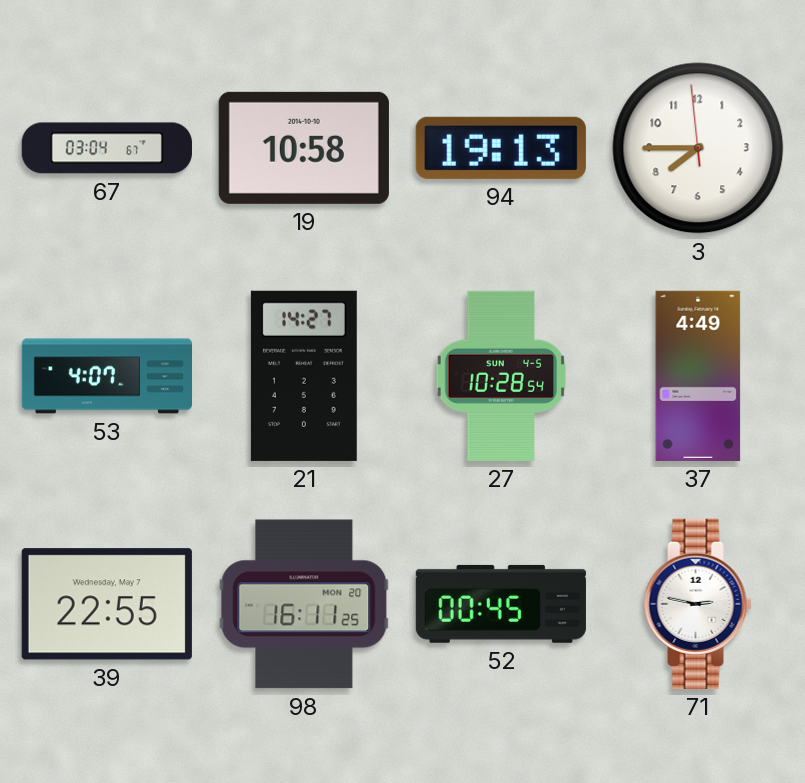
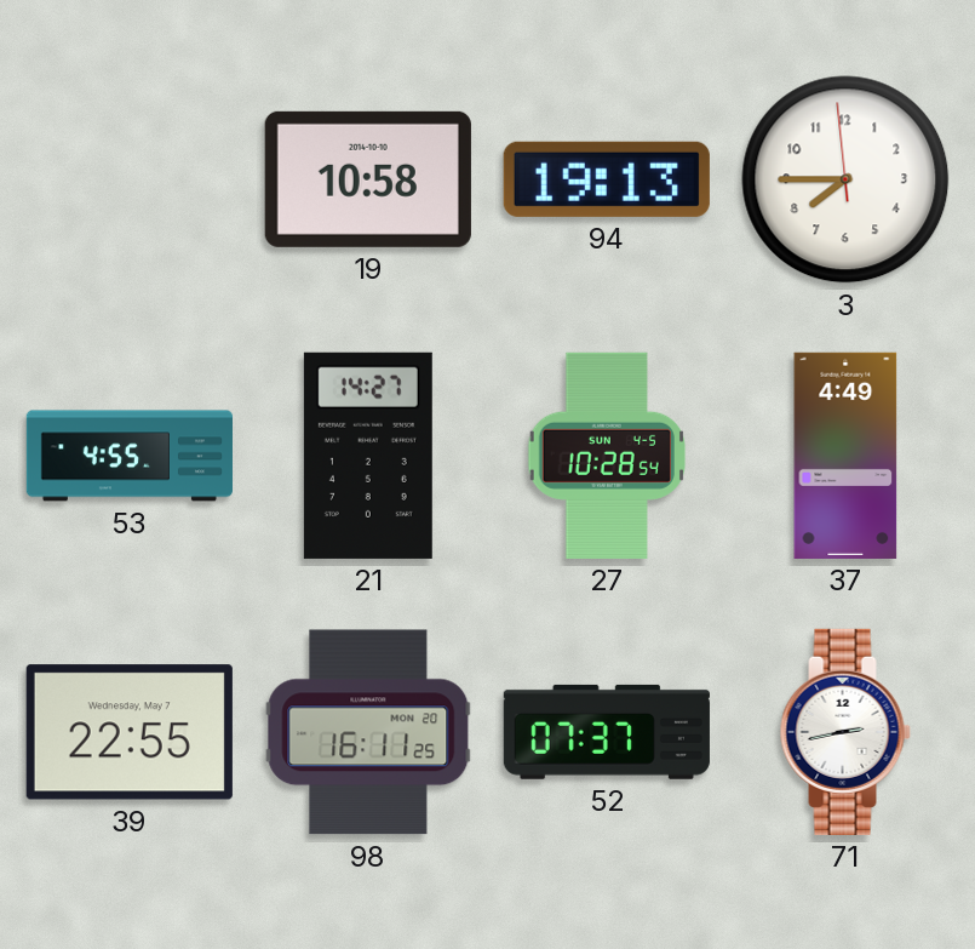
67: 03:04 -> none (107, 148)
53: 4:07 -> 4:55 (128, 456)
52: 00:45 -> 07:37 (607, 732)
71: 2:47 -> 2:43 (845, 732)
